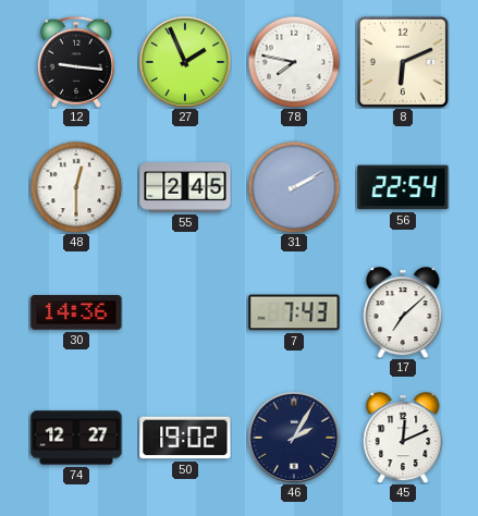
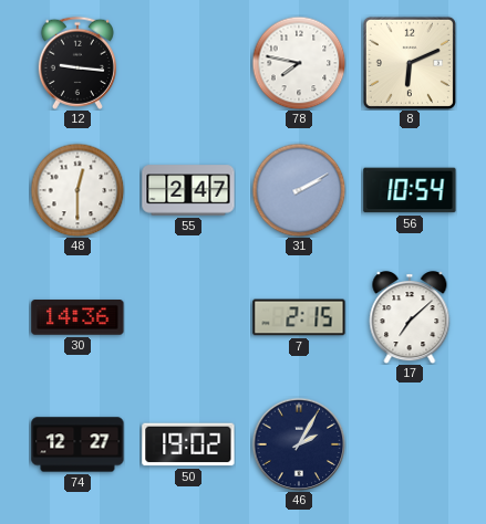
27: 1:56 -> none (185, 62)
55: 2:45 -> 2:47 (188, 190)
56: 22:54 -> 10:54 (410, 190)
7: 7:43 -> 2:15 (299, 317)
45: 12:11 -> none (403, 438)
